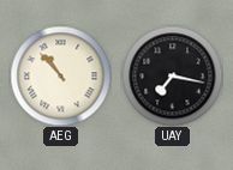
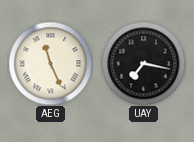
AEG: 10:53 -> 11:26 (50, 63)
